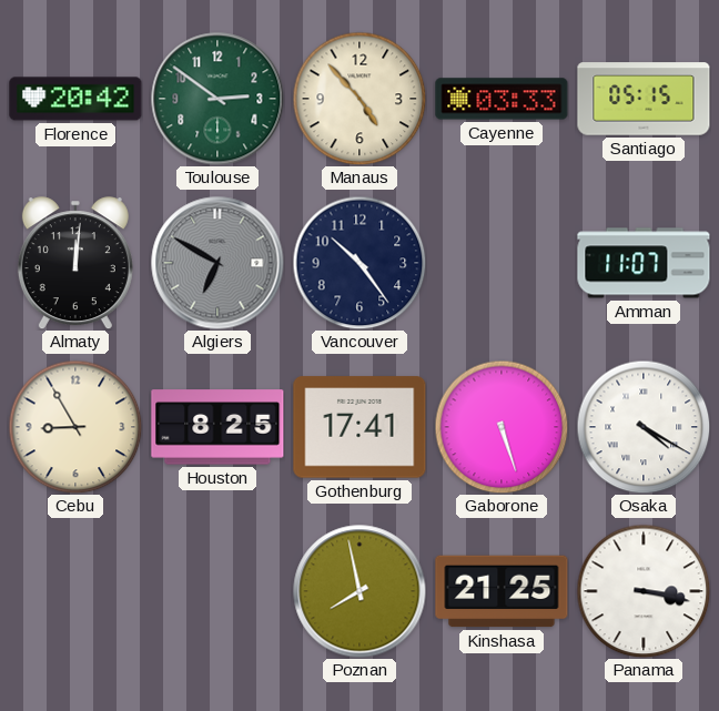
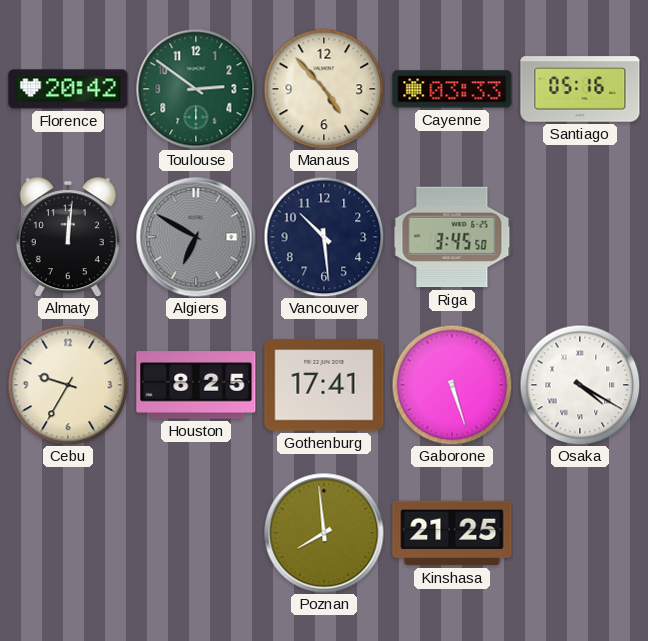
Santiago: 05:15 -> 05:16 (580, 89)
Vancouver: 10:24 -> 10:29 (324, 237)
Riga: none -> 3:45 (452, 237)
Amman: 11:07 -> none (644, 263)
Cebu: 8:55 -> 9:35 (68, 385)
Poznan: 7:58 -> 7:59 (324, 533)
Panama: 3:17 -> none (644, 591)
